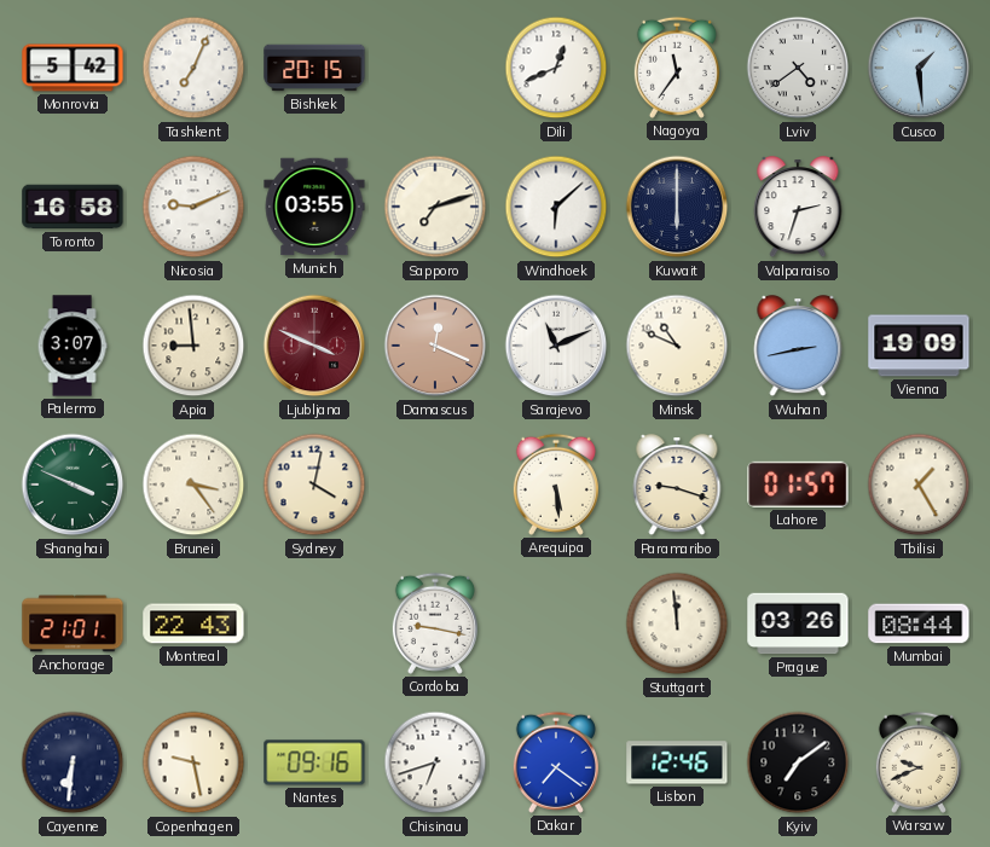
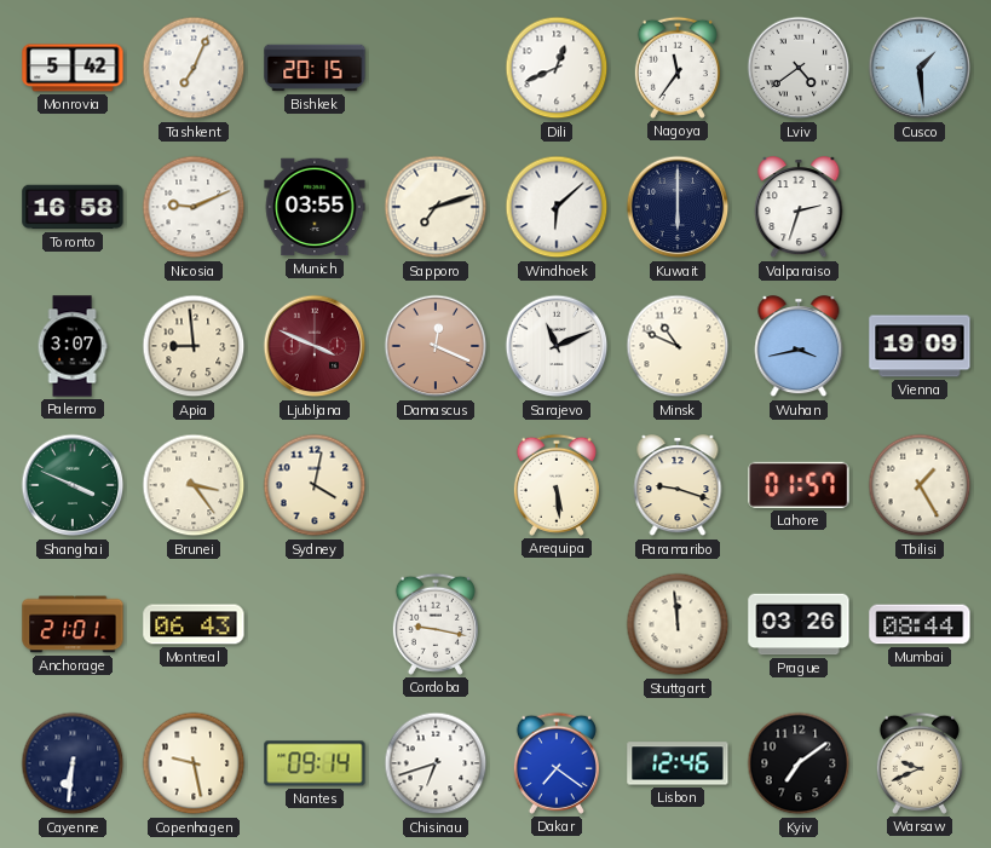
Wuhan: 2:43 -> 3:43 (799, 347)
Montreal: 22:43 -> 06:43 (194, 624)
Nantes: 09:16 -> 09:14 (315, 763)
